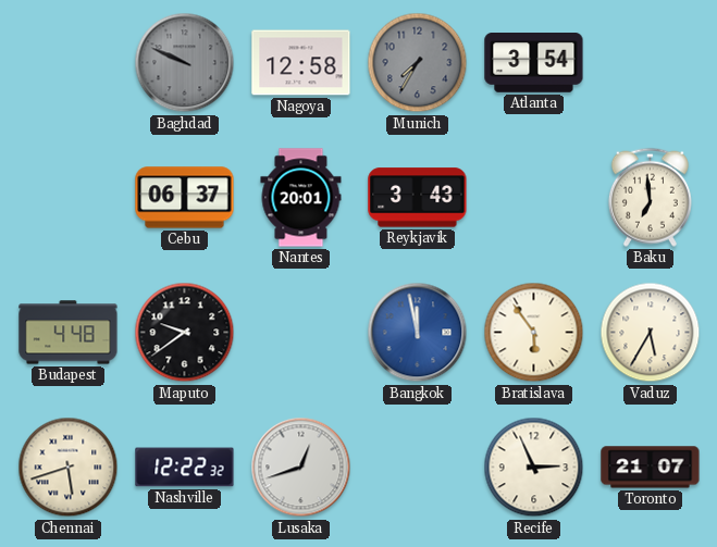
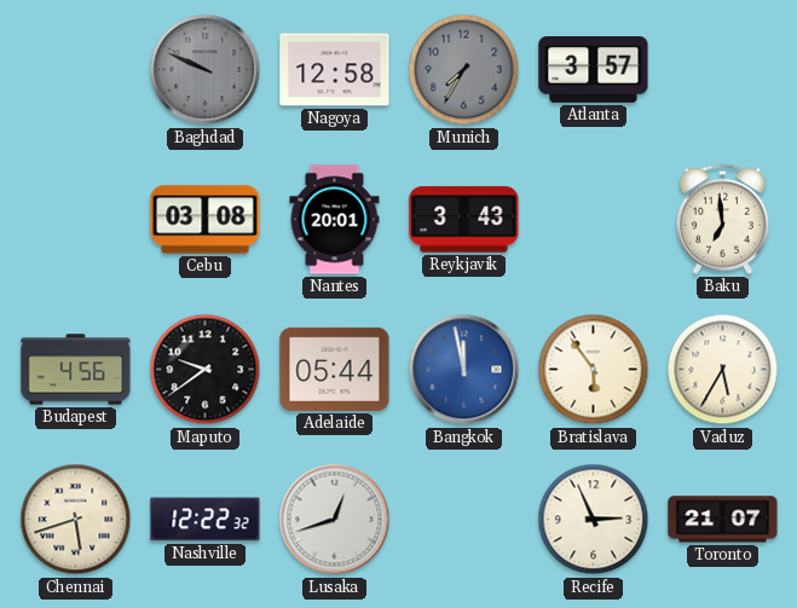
Atlanta: 3:54 -> 3:57 (594, 70)
Cebu: 06:37 -> 03:08 (206, 220)
Budapest: 4:48 -> 4:56 (76, 370)
Adelaide: none -> 05:44 (335, 369)
